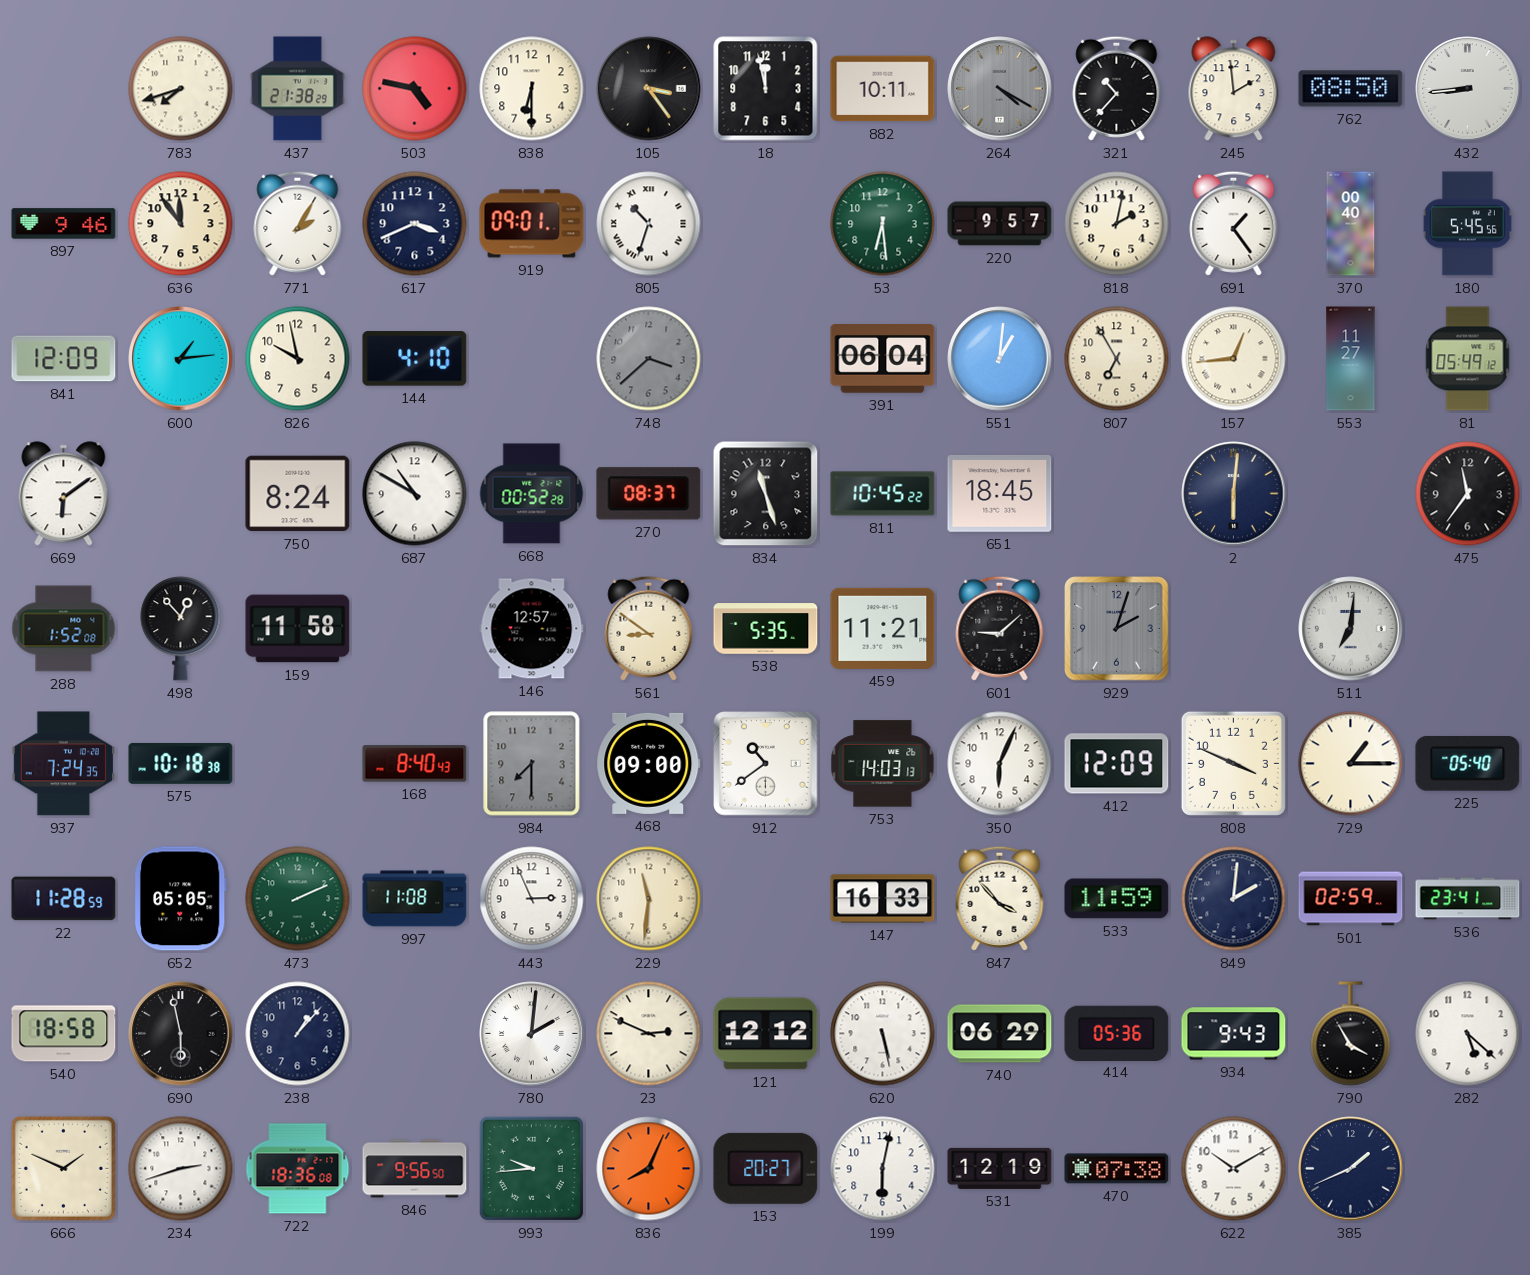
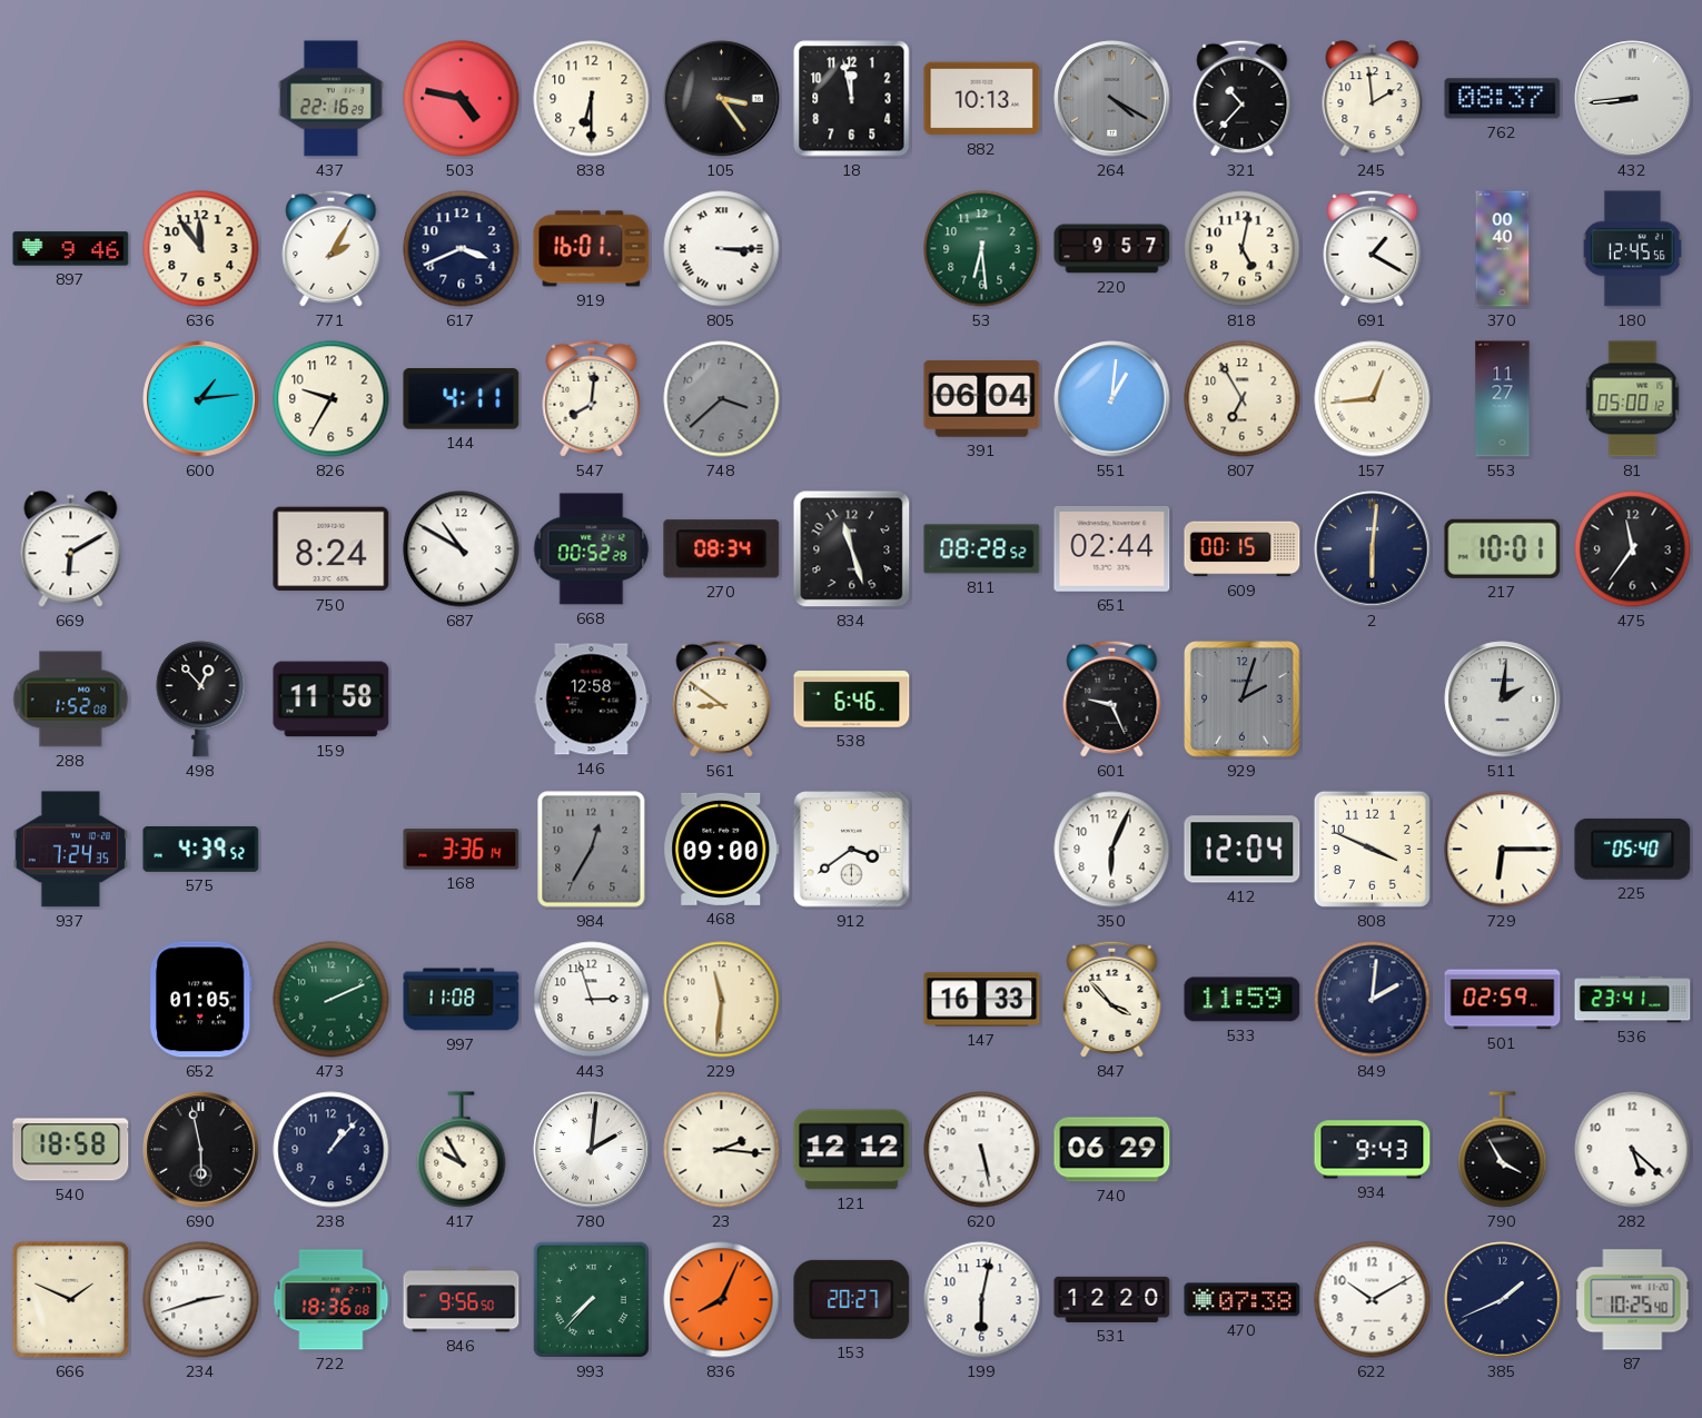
783: 7:42 -> none (181, 89)
437: 21:38 -> 22:16 (330, 99)
882: 10:11 -> 10:13 (982, 99)
762: 08:50 -> 08:37 (1503, 99)
919: 09:01 -> 16:01 (592, 249)
805: 10:33 -> 3:15 (722, 249)
818: 2:02 -> 5:02 (1243, 249)
691: 1:24 -> 1:20 (1373, 248)
180: 5:45 -> 12:45 (1632, 249)
841: 12:09 -> none (64, 359)
826: 9:58 -> 9:35 (332, 399)
144: 4:10 -> 4:11 (462, 399)
547: none -> 8:01 (592, 398)
81: 05:49 -> 05:00 (1633, 399)
669: 6:09 -> 6:10 (71, 549)
270: 08:37 -> 08:34 (722, 549)
811: 10:45 -> 08:28 (982, 549)
651: 18:45 -> 02:44 (1112, 548)
609: none -> 00:15 (1243, 549)
217: none -> 10:01 (1503, 548)
146: 12:57 -> 12:58 (592, 700)
538: 5:35 -> 6:46 (852, 700)
459: 11:21 -> none (883, 628)
601: 9:08 -> 9:26 (1112, 698)
511: 7:01 -> 2:01 (1503, 700)
575: 10:18 -> 4:39 (201, 849)
168: 8:40 -> 3:36 (462, 850)
984: 7:30 -> 12:35 (592, 850)
912: 10:39 -> 3:39 (852, 850)
753: 14:03 -> none (883, 764)
412: 12:09 -> 12:04 (1243, 850)
729: 1:15 -> 6:15 (1503, 850)
22: 11:28 -> none (64, 899)
652: 05:05 -> 01:05 (200, 1000)
443: 2:56 -> 2:57 (592, 1000)
417: none -> 9:55 (462, 1150)
23: 2:49 -> 2:16 (722, 1150)
414: 05:36 -> none (1117, 1033)
993: 9:44 -> 7:37 (591, 1299)
531: 12:19 -> 12:20 (1112, 1299)
87: none -> 10:25 (1633, 1300)
